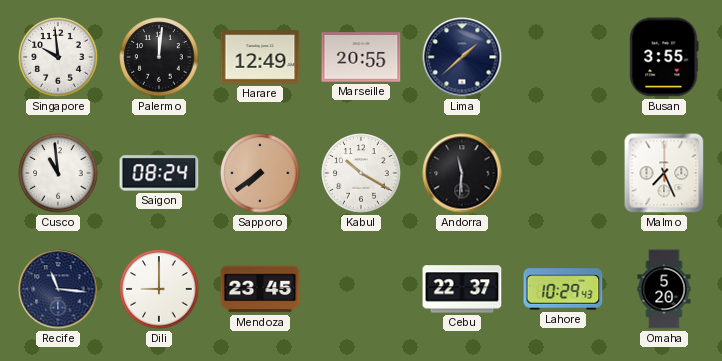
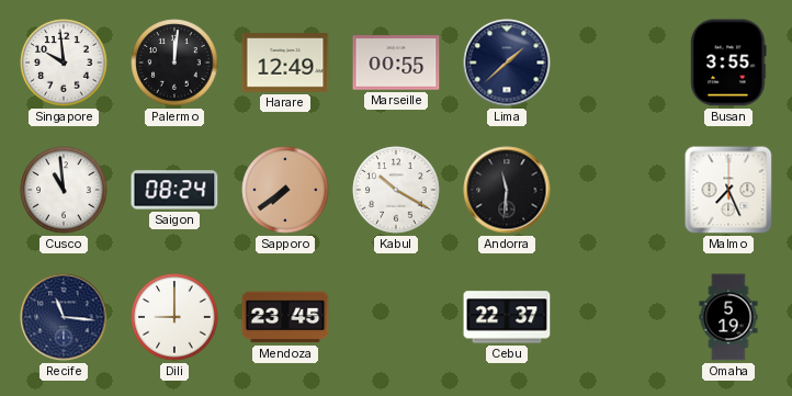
Marseille: 20:55 -> 00:55 (396, 63)
Lahore: 10:29 -> none (563, 289)
Omaha: 5:20 -> 5:19 (728, 317)
